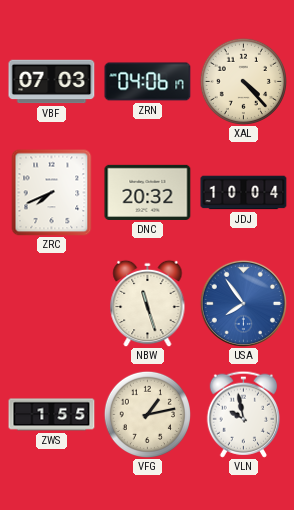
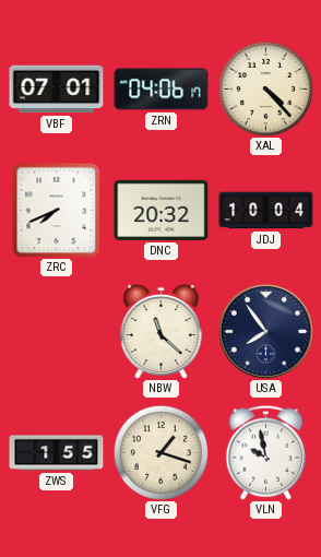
VBF: 07:03 -> 07:01 (57, 90)
NBW: 11:27 -> 11:22 (162, 331)
USA dial: blue -> navy (265, 331)
VFG: 1:13 -> 1:18 (160, 452)
